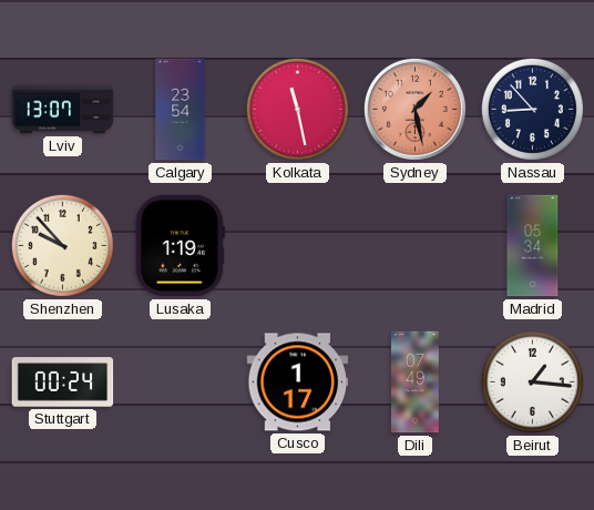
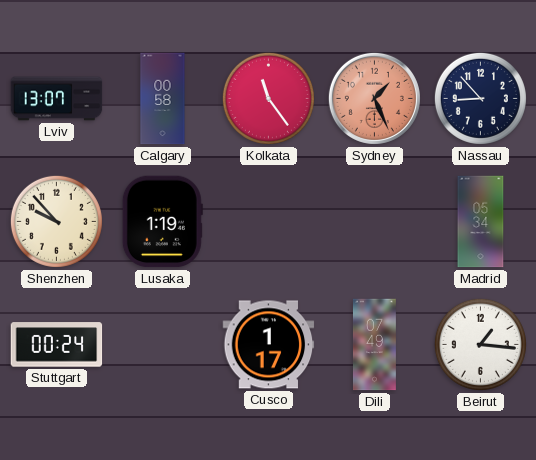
Calgary: 23:54 -> 00:58 (163, 99)
Kolkata: 11:28 -> 11:24 (268, 98)
Sydney: 1:28 -> 1:26 (374, 98)
